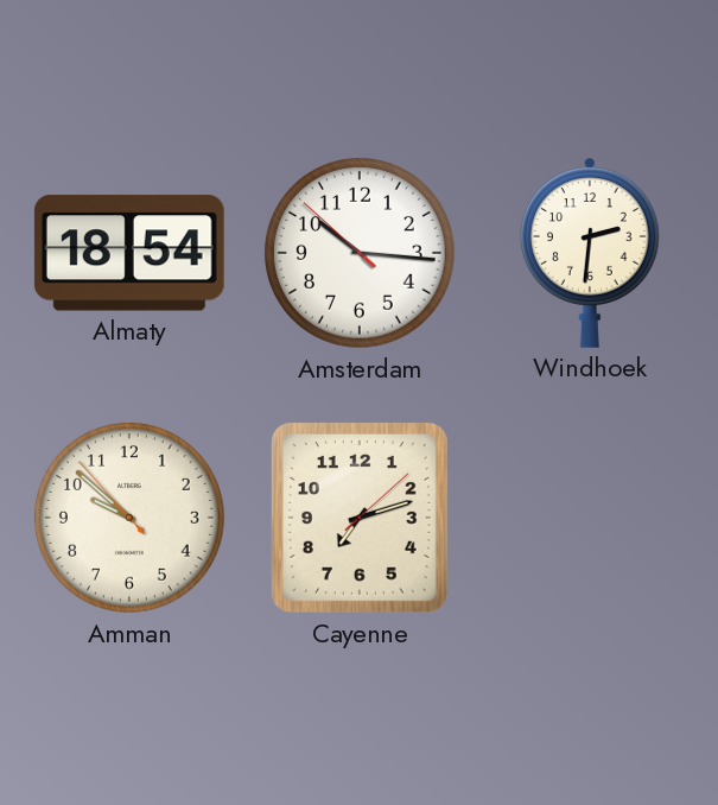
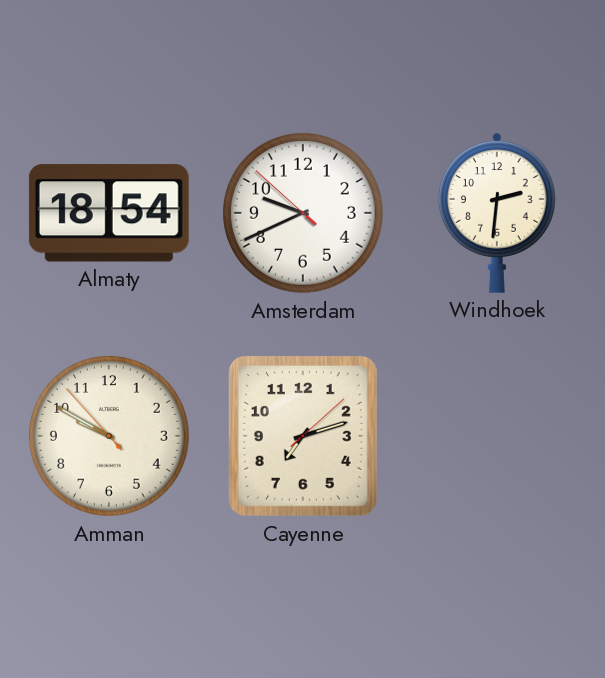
Amsterdam: 10:15 -> 9:40 (303, 213)
Amman: 9:51 -> 9:49 (109, 436)
